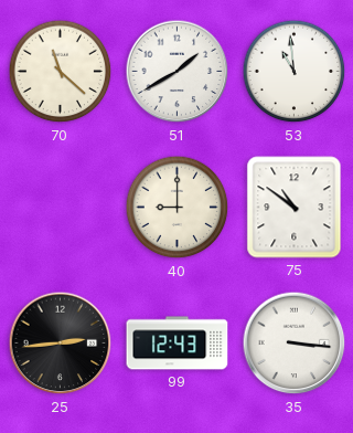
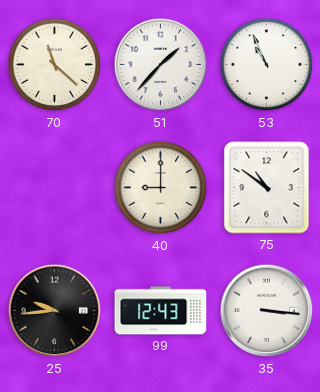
51: 1:40 -> 1:37 (161, 65)
53: 10:59 -> 10:56 (267, 65)
25: 2:44 -> 9:44 (55, 311)
